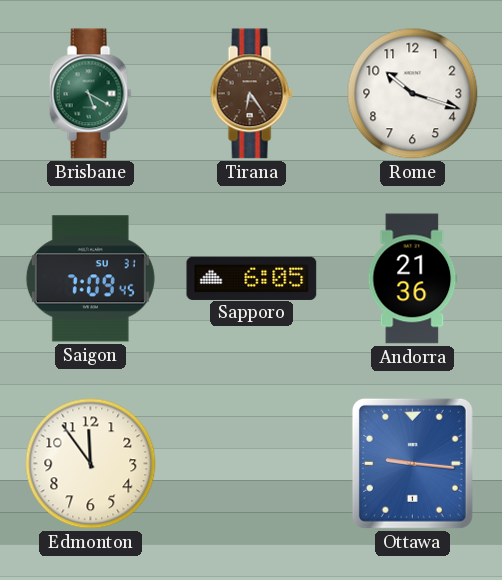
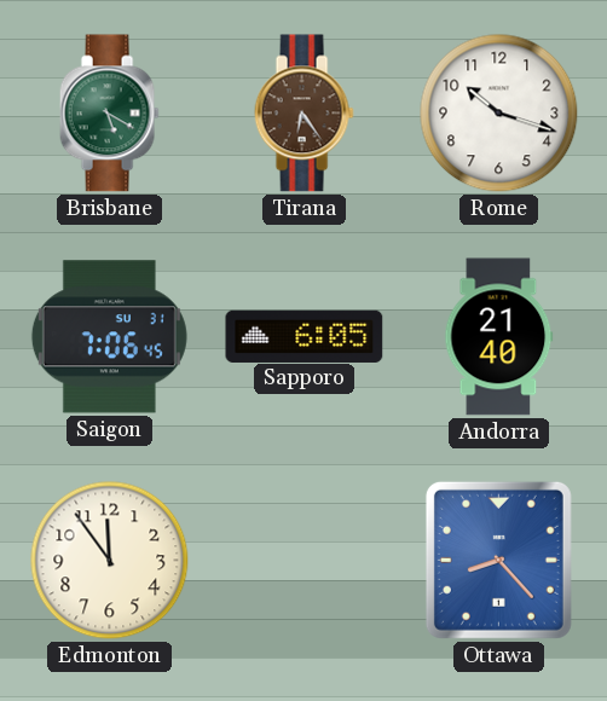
Saigon: 7:09 -> 7:06 (109, 337)
Andorra: 21:36 -> 21:40 (499, 337)
Ottawa: 9:16 -> 8:23 (498, 560)
